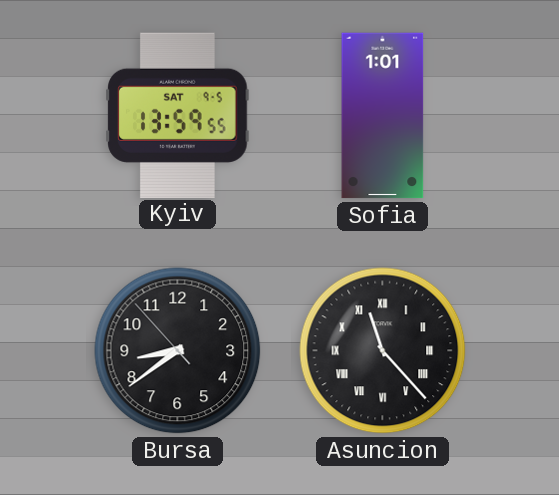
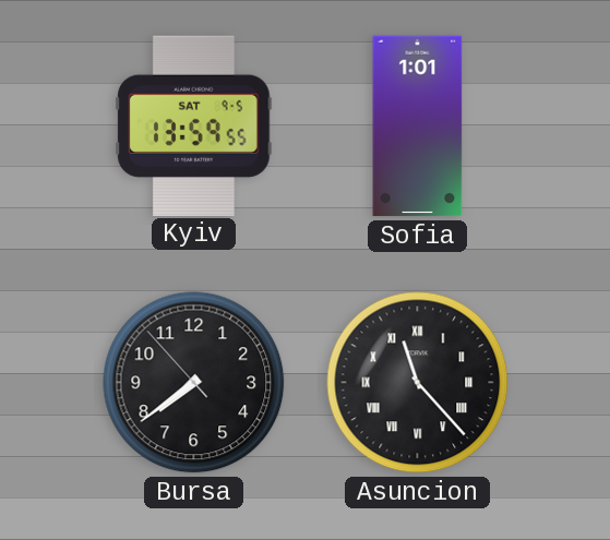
Bursa: 8:38 -> 7:38 (194, 383)
